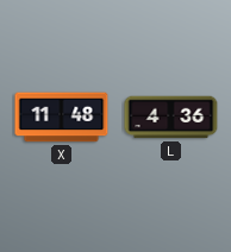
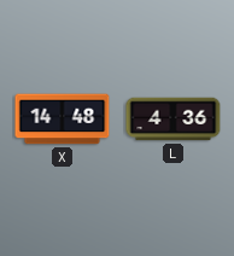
X: 11:48 -> 14:48 (63, 120)
